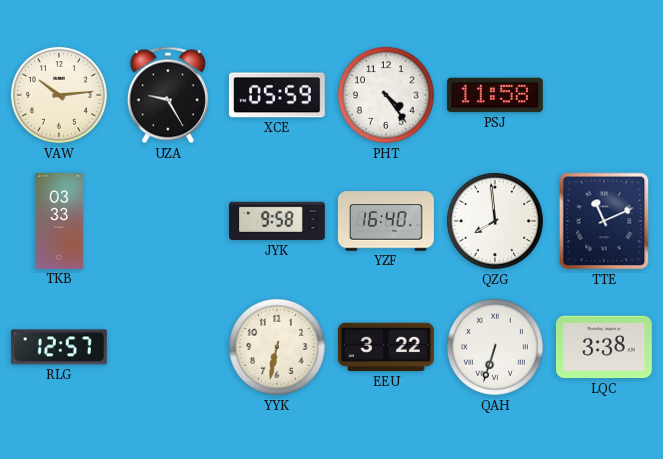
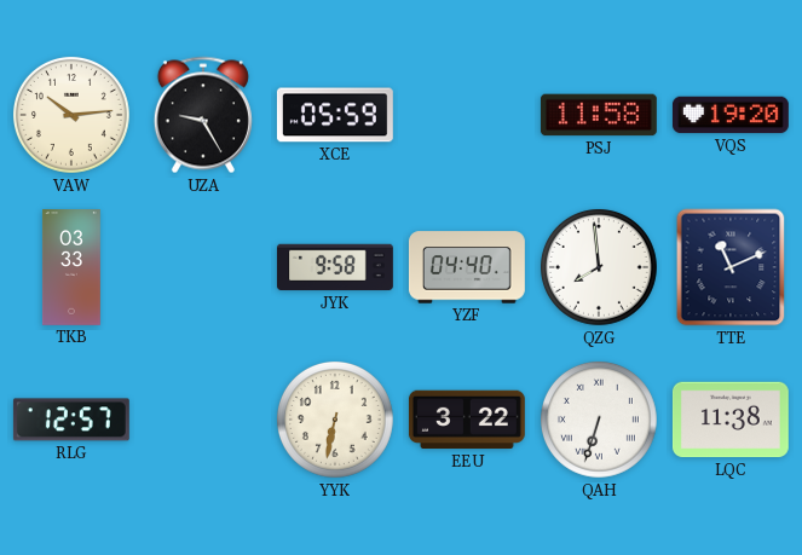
PHT: 4:24 -> none (386, 95)
VQS: none -> 19:20 (731, 115)
YZF: 16:40 -> 04:40 (467, 267)
LQC: 3:38 -> 11:38 (731, 420)
